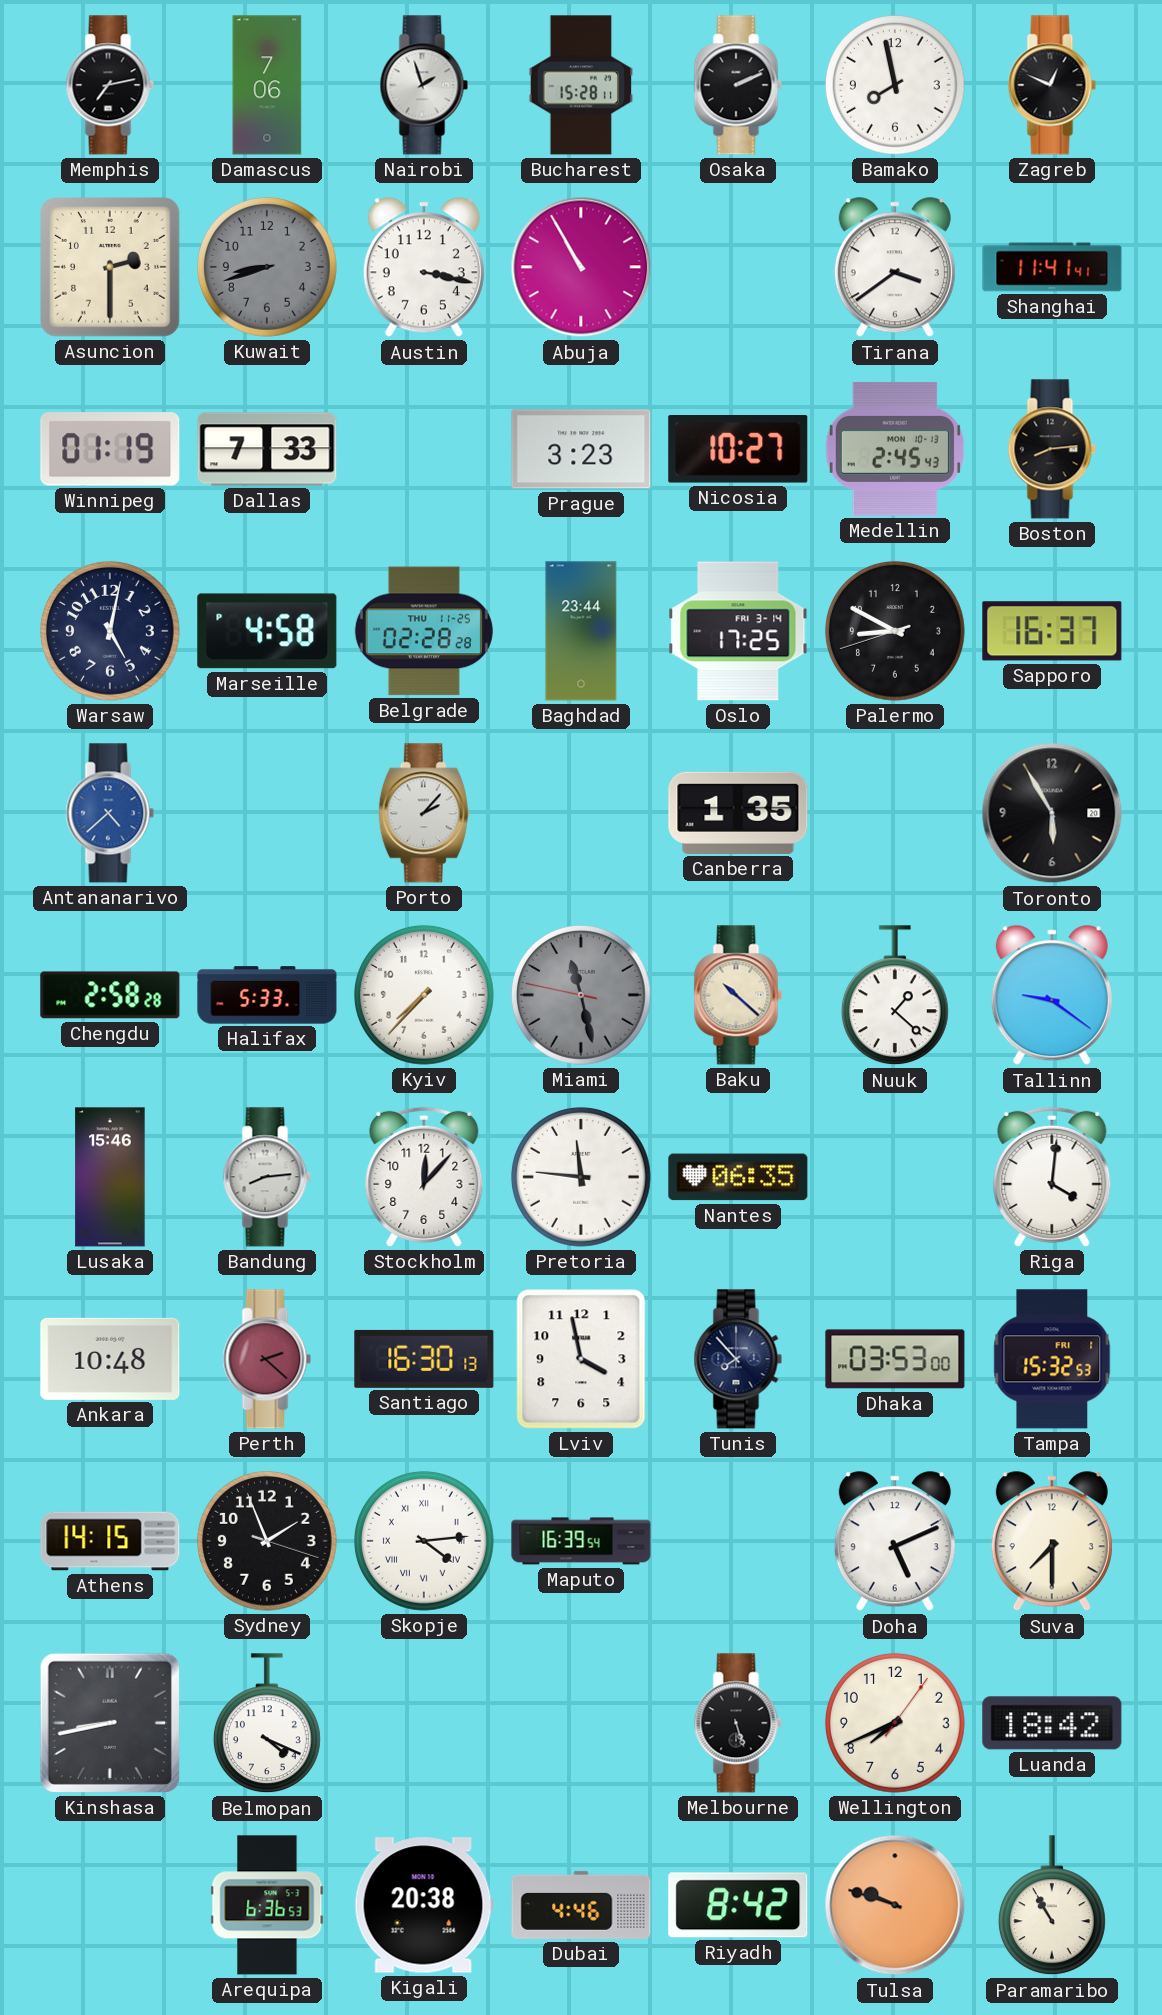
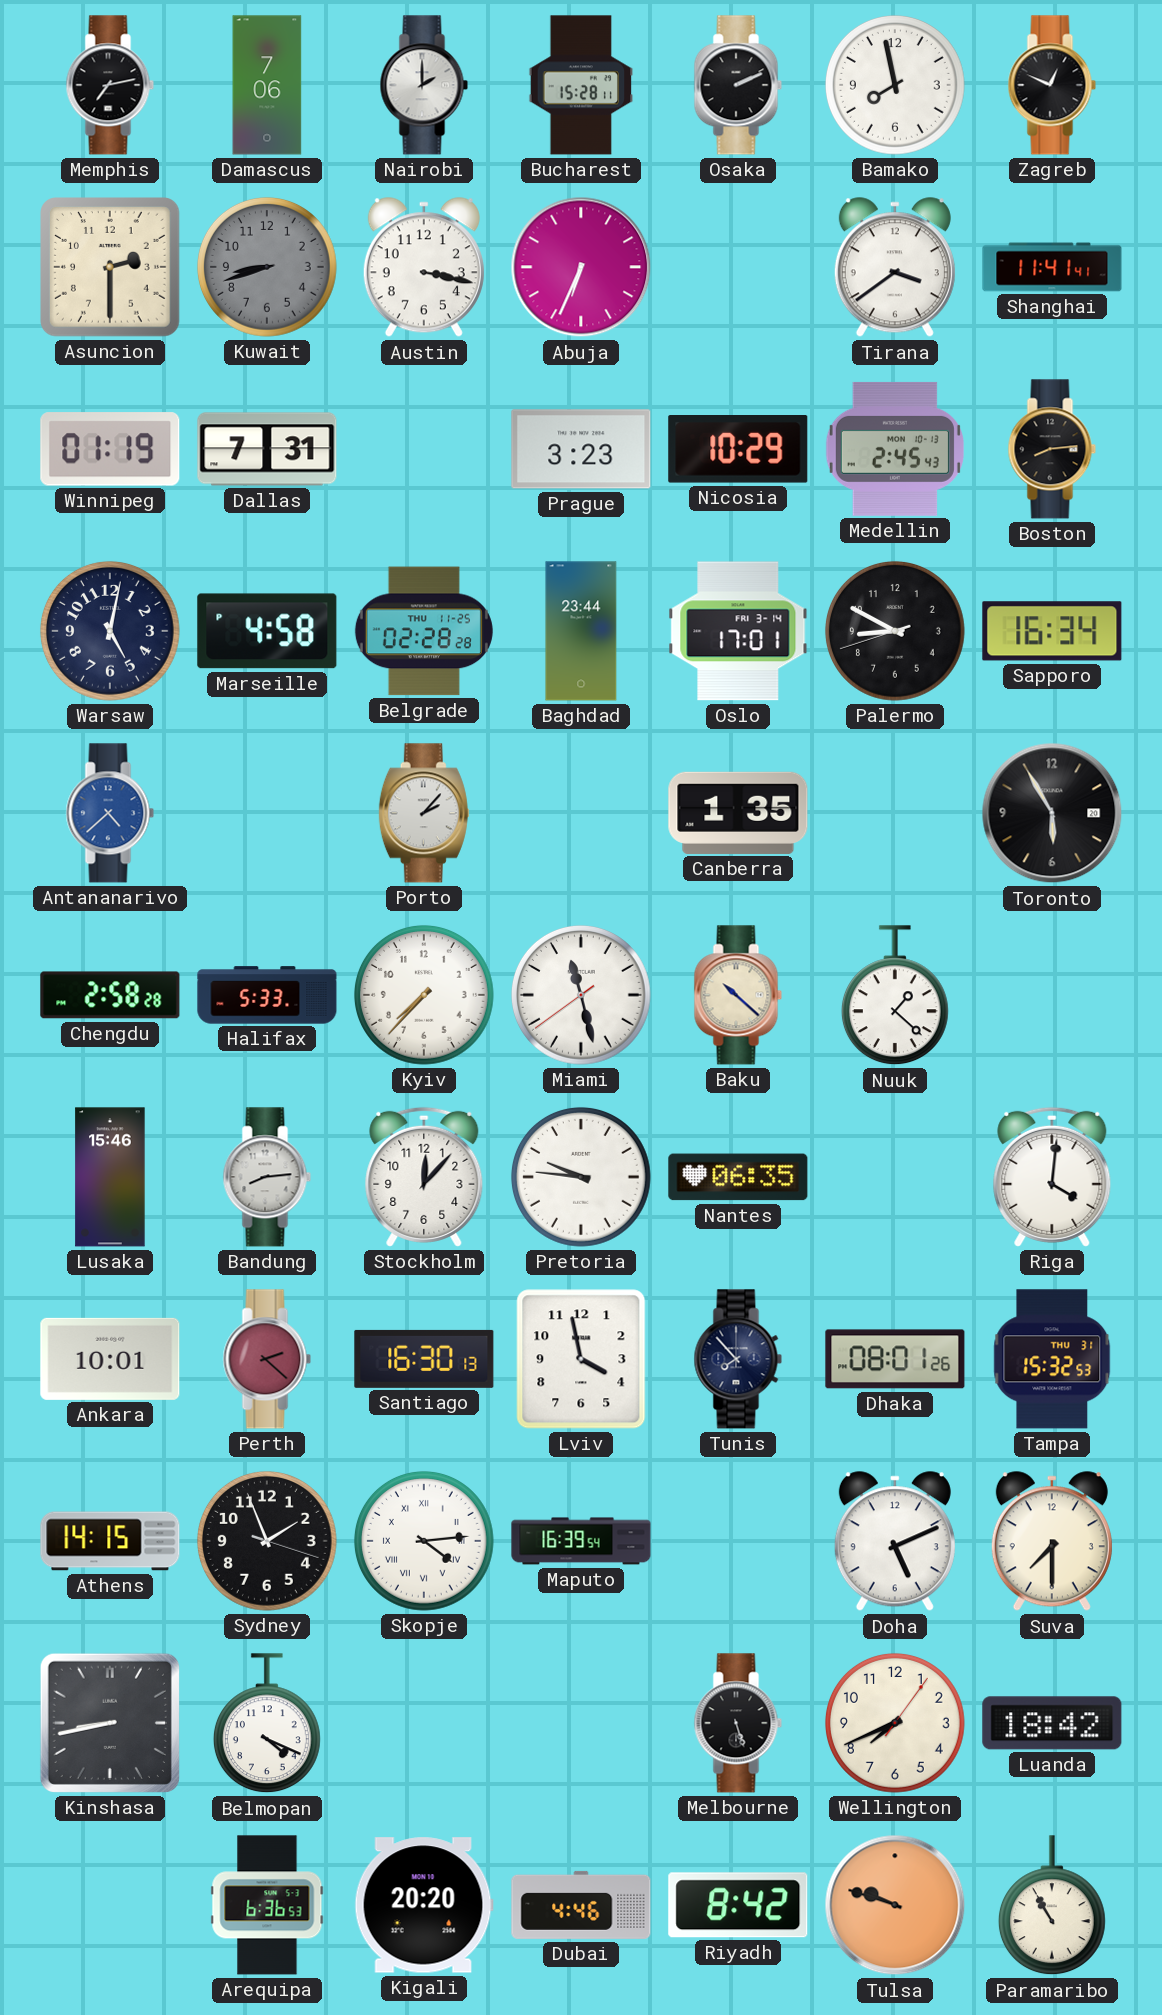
Nairobi: 1:57 -> 2:00 (424, 85)
Abuja: 10:55 -> 6:34 (581, 267)
Dallas: 7:33 -> 7:31 (267, 449)
Nicosia: 10:27 -> 10:29 (738, 450)
Oslo: 17:25 -> 17:01 (738, 631)
Sapporo: 16:37 -> 16:34 (1052, 631)
Miami: 11:27:47 -> 11:27:39 (581, 995)
Miami dial: grey -> white (581, 995)
Tallinn: 9:21 -> none (1052, 996)
Pretoria: 11:46 -> 9:46 (581, 1177)
Ankara: 10:48 -> 10:01 (110, 1359)
Dhaka: 03:53 -> 08:01 (895, 1359)
Tampa date: FRI 1 -> THU 31 (1052, 1359)
Kigali: 20:38 -> 20:20 (424, 1905)
